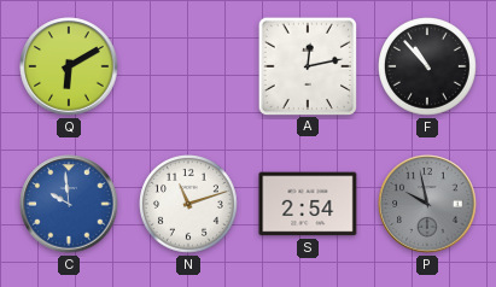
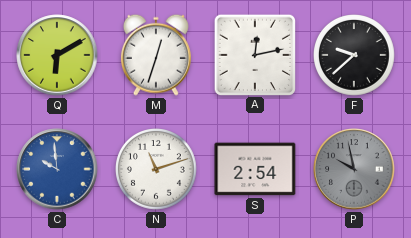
M: none -> 12:33 (156, 55)
F: 10:53 -> 9:38 (355, 56)
